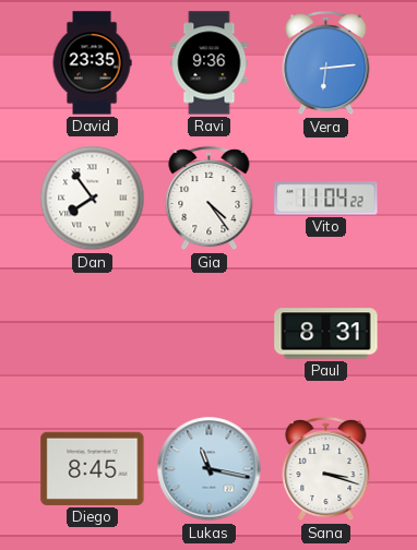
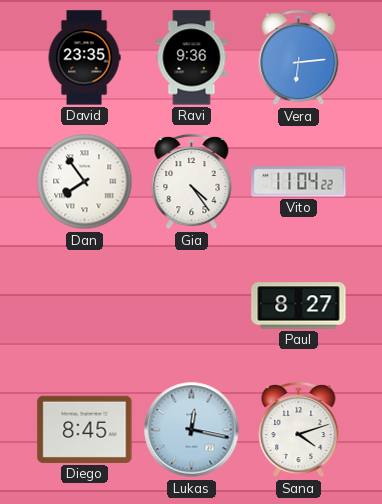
Paul: 8:31 -> 8:27 (299, 306)
Lukas: 11:17 -> 12:17 (192, 430)
Sana: 3:18 -> 4:12 (299, 430)
